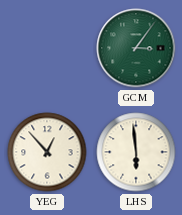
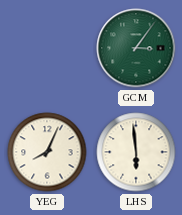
YEG: 12:53 -> 8:04 (47, 152)
